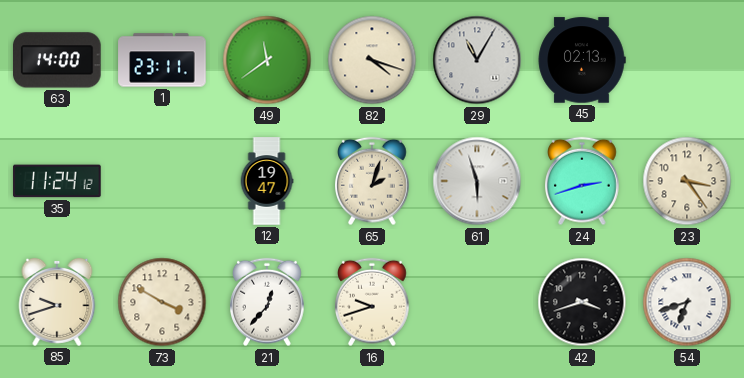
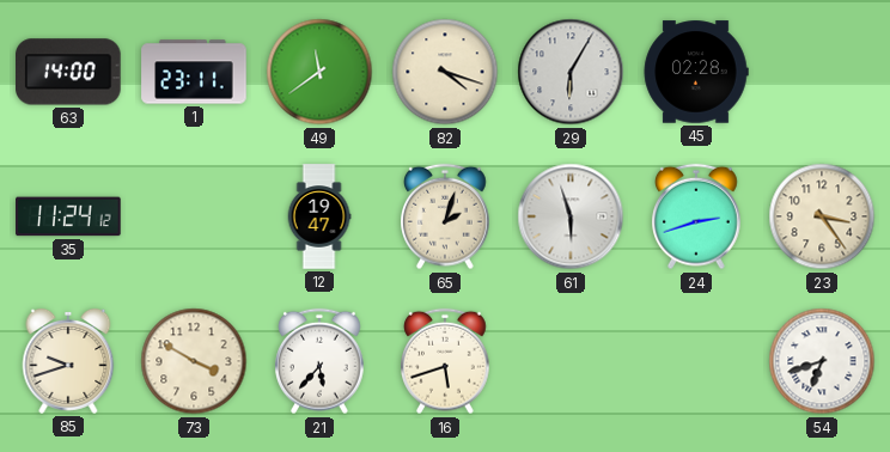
29: 11:05 -> 6:05 (571, 72)
45: 02:13 -> 02:28 (696, 72)
21: 12:37 -> 5:37 (321, 361)
16: 9:42 -> 5:42 (446, 361)
42: 3:42 -> none (582, 302)
